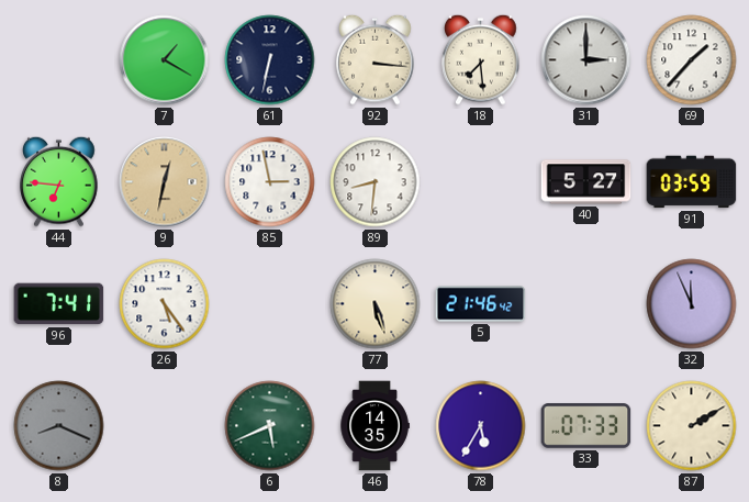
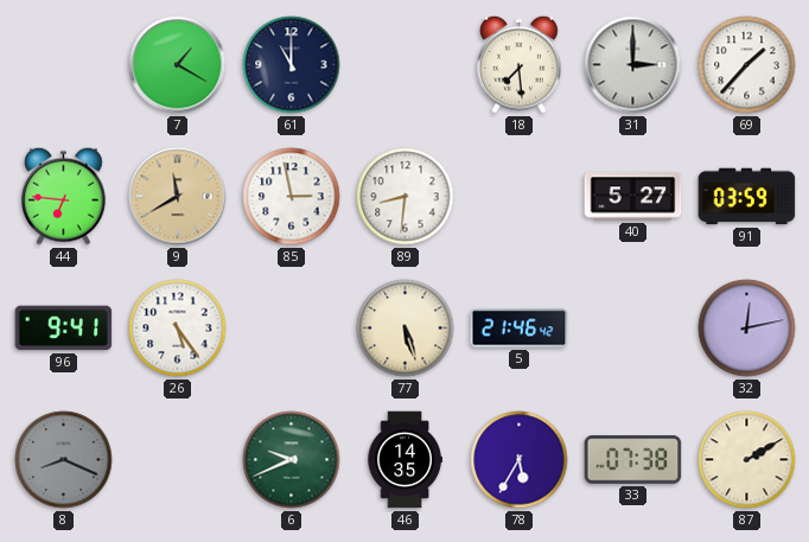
61: 6:32 -> 11:00 (292, 65)
92: 3:16 -> none (376, 59)
9: 12:32 -> 11:40 (178, 197)
96: 7:41 -> 9:41 (64, 329)
32: 11:56 -> 12:13 (747, 329)
6: 5:41 -> 9:41 (292, 460)
33: 07:33 -> 07:38 (633, 460)
